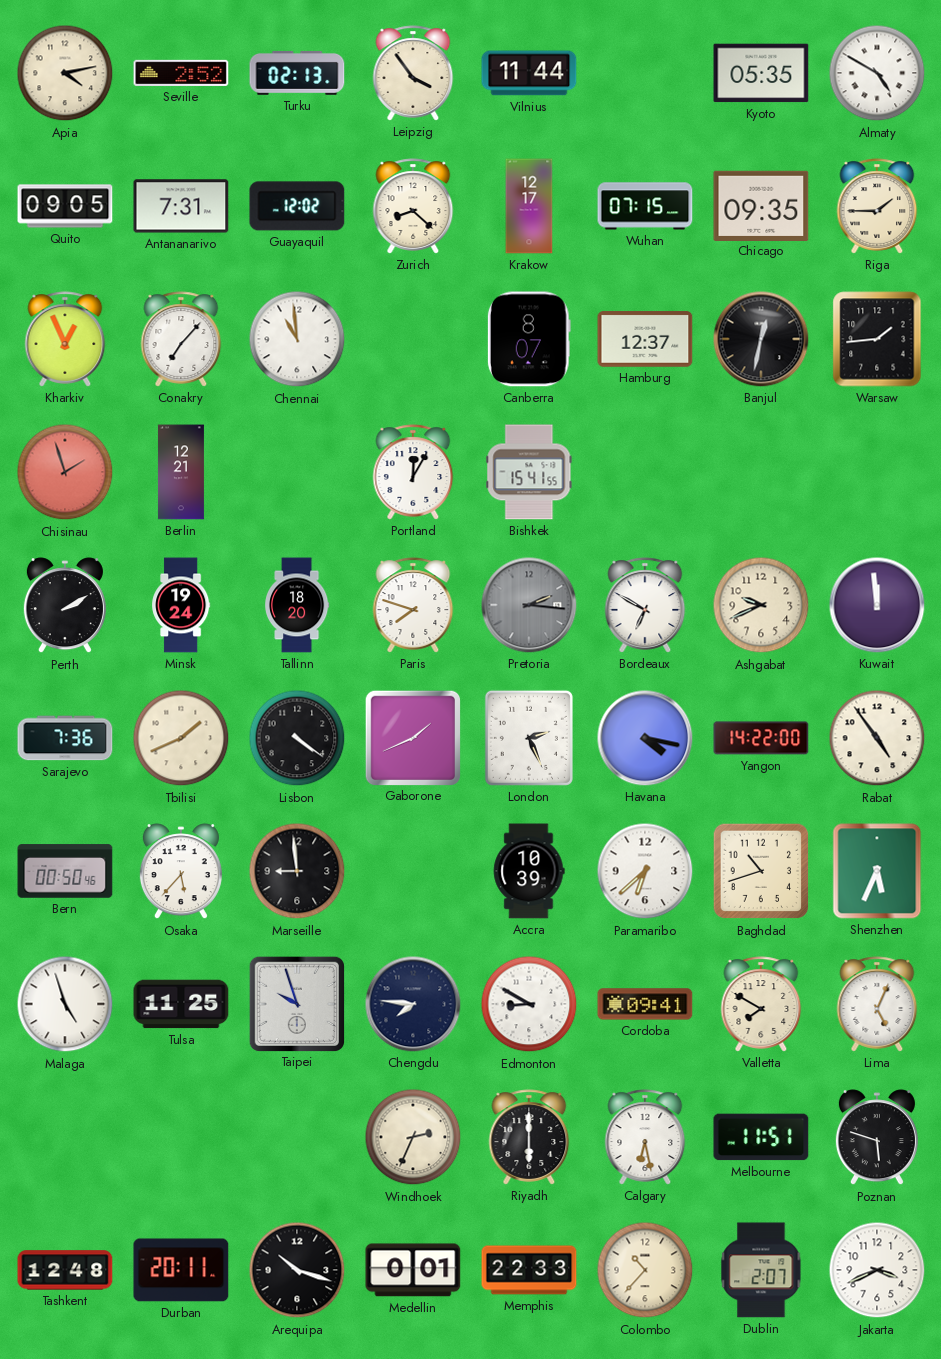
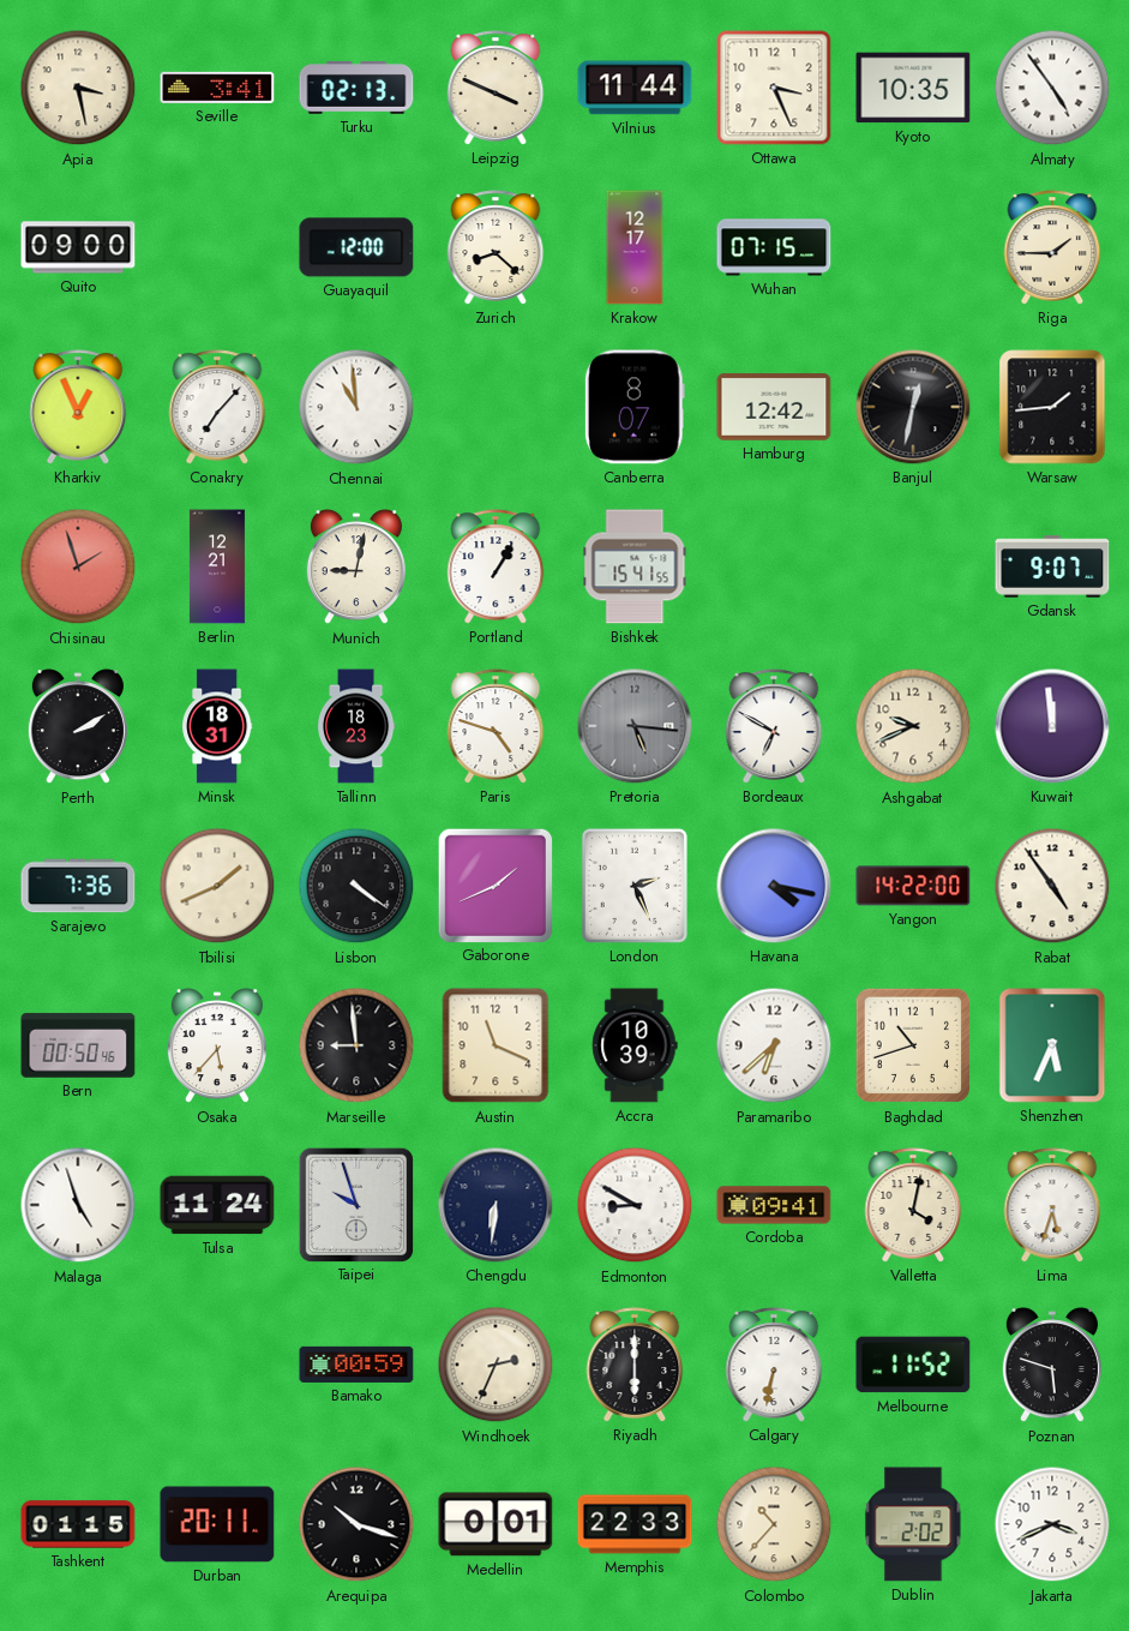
Apia: 4:13 -> 3:28 (78, 88)
Seville: 2:52 -> 3:41 (217, 88)
Leipzig: 3:54 -> 3:49 (496, 88)
Ottawa: none -> 3:26 (774, 88)
Kyoto: 05:35 -> 10:35 (913, 88)
Almaty: 4:50 -> 4:54 (1052, 88)
Quito: 09:05 -> 09:00 (78, 247)
Antananarivo: 7:31 -> none (181, 206)
Guayaquil: 12:02 -> 12:00 (356, 247)
Chicago: 09:35 -> none (761, 205)
Hamburg: 12:37 -> 12:42 (774, 407)
Munich: none -> 9:02 (356, 568)
Portland: 12:05 -> 1:05 (496, 566)
Gdansk: none -> 9:07 (1052, 566)
Minsk: 19:24 -> 18:31 (217, 726)
Tallinn: 18:20 -> 18:23 (356, 726)
Paris: 7:48 -> 4:48 (496, 726)
Pretoria: 2:16 -> 5:16 (635, 726)
Austin: none -> 11:19 (496, 1045)
Tulsa: 11:25 -> 11:24 (217, 1205)
Chengdu: 7:46 -> 6:31 (496, 1205)
Valletta: 7:50 -> 4:02 (913, 1205)
Lima: 5:04 -> 5:33 (1052, 1205)
Bamako: none -> 00:59 (356, 1365)
Calgary: 6:28 -> 6:32 (774, 1365)
Melbourne: 11:51 -> 11:52 (913, 1365)
Tashkent: 12:48 -> 01:15 (78, 1524)
Dublin: 2:07 -> 2:02 (913, 1524)
